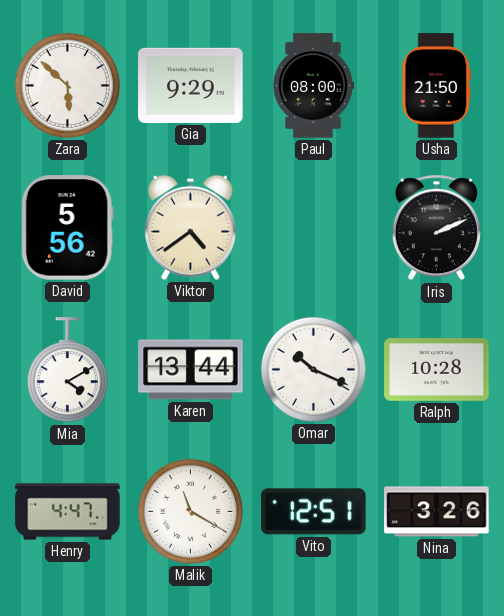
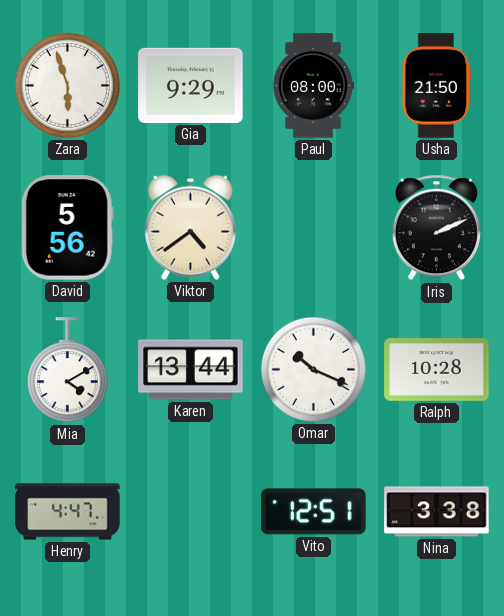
Zara: 5:52 -> 5:57 (67, 85)
Malik: 11:20 -> none (190, 511)
Nina: 3:26 -> 3:38 (437, 512)
